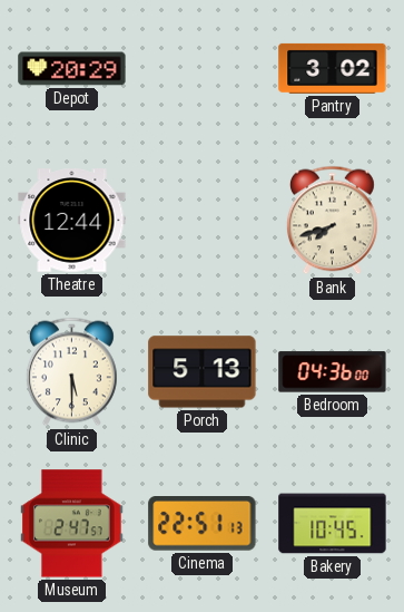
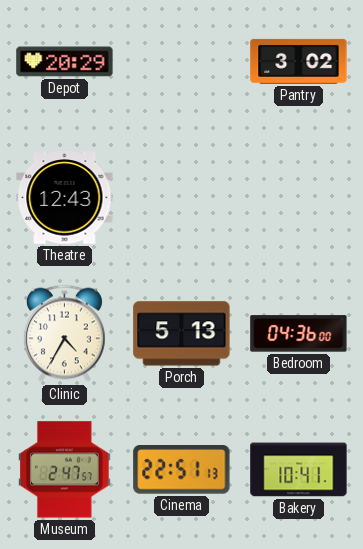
Theatre: 12:44 -> 12:43 (65, 198)
Bank: 7:42 -> none (332, 221)
Clinic: 5:30 -> 4:35 (64, 334)
Bakery: 10:45 -> 10:41 (299, 470)
